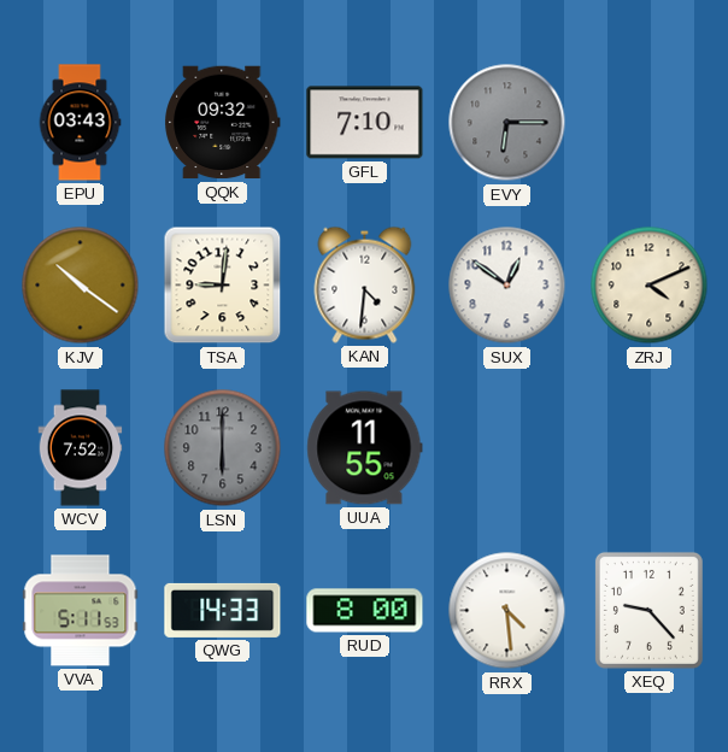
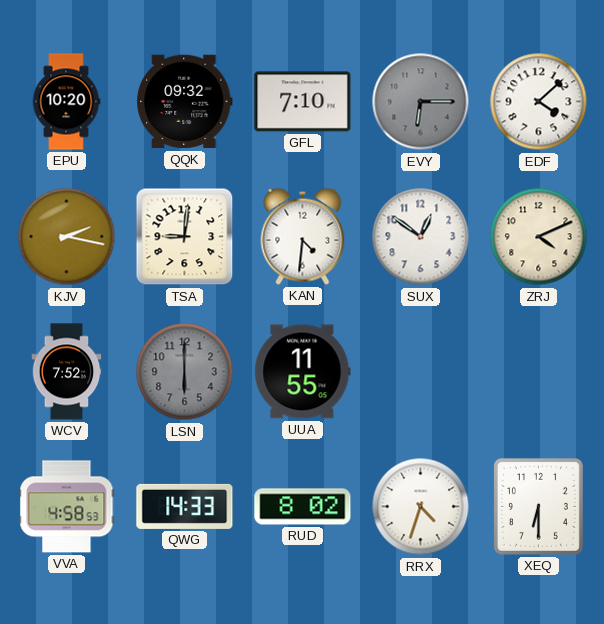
EPU: 03:43 -> 10:20 (66, 102)
EDF: none -> 4:08 (539, 102)
KJV: 10:21 -> 2:17 (67, 237)
VVA: 5:11 -> 4:58 (67, 507)
RUD: 8:00 -> 8:02 (303, 507)
RRX: 4:29 -> 4:33 (421, 507)
XEQ: 9:23 -> 6:30 (538, 506)
